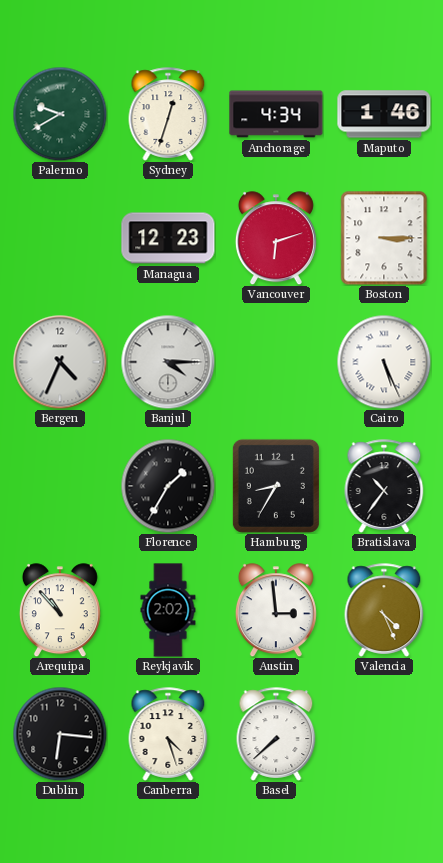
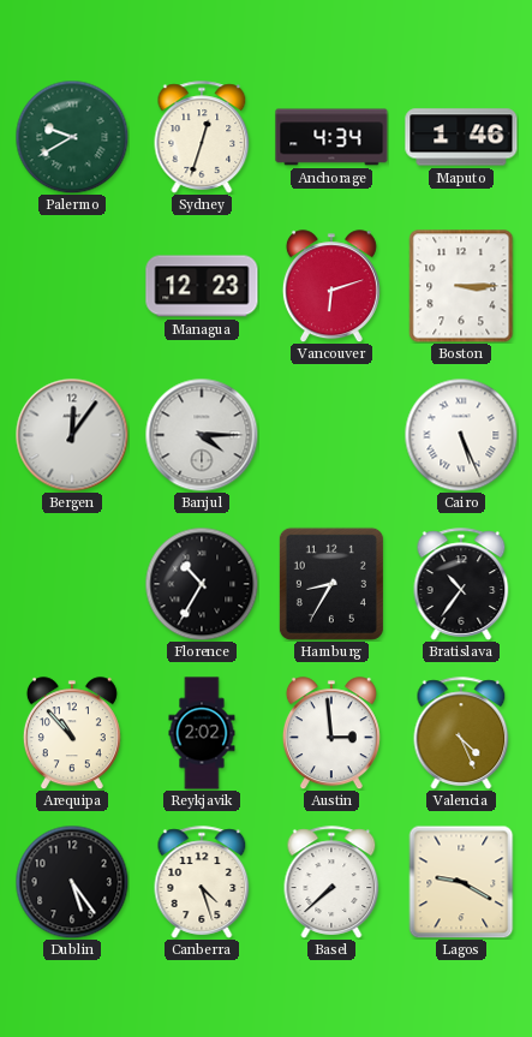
Bergen: 4:34 -> 12:06 (72, 435)
Florence: 1:35 -> 10:35 (202, 584)
Dublin: 6:16 -> 5:24 (72, 882)
Lagos: none -> 9:20 (461, 882)
